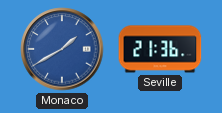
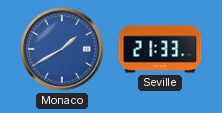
Seville: 21:36 -> 21:33 (160, 49)
